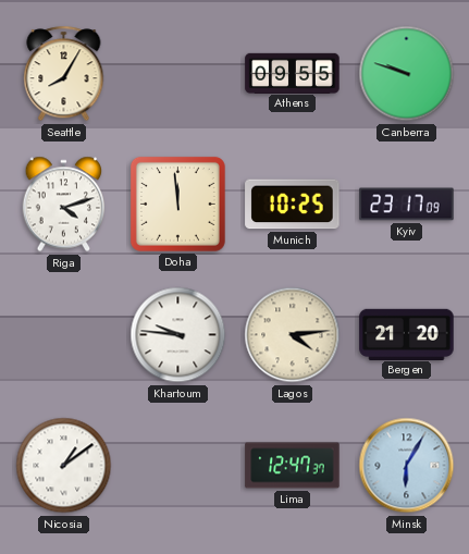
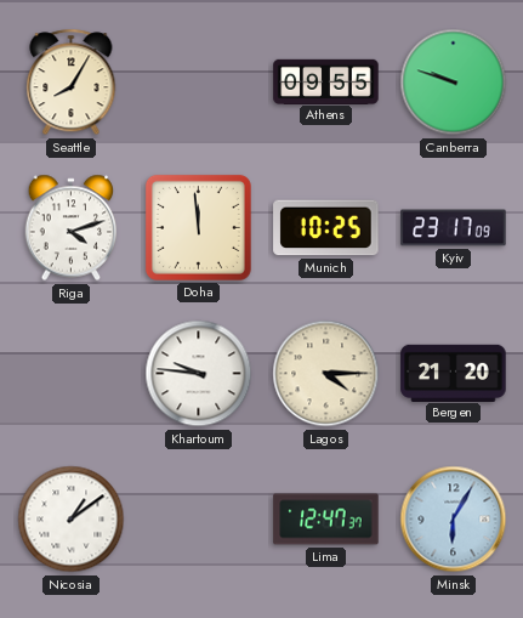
Lagos: 4:14 -> 4:15 (326, 374)
